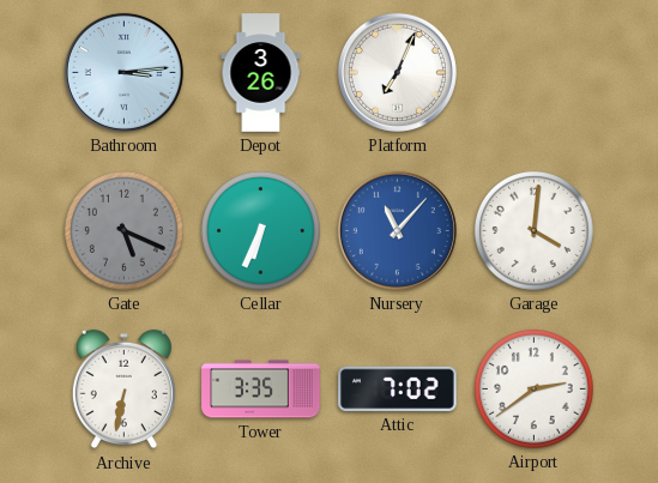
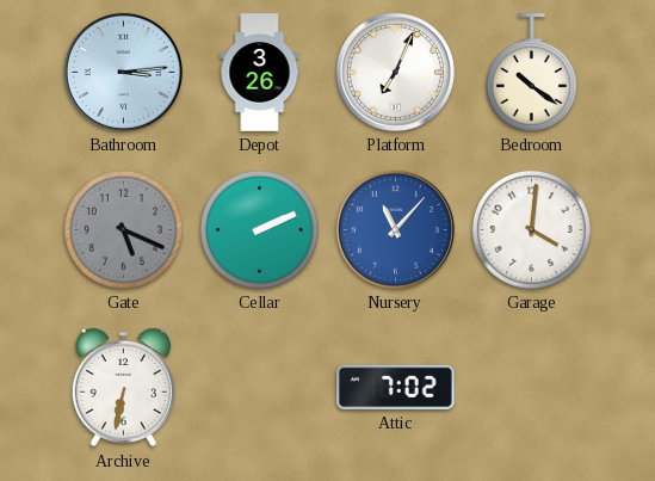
Bedroom: none -> 10:21 (531, 73)
Cellar: 6:34 -> 2:11 (259, 229)
Tower: 3:35 -> none (261, 390)
Airport: 2:39 -> none (533, 388)
